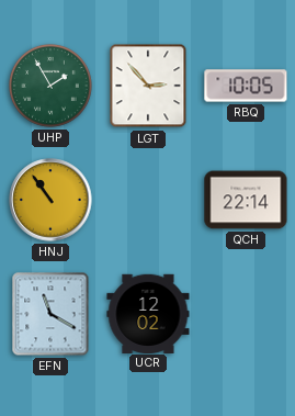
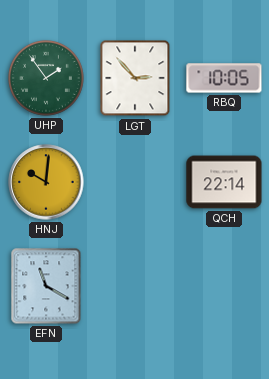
UHP: 1:55 -> 1:54 (46, 78)
HNJ: 10:54 -> 10:01 (46, 182)
UCR: 12:02 -> none (148, 313)
